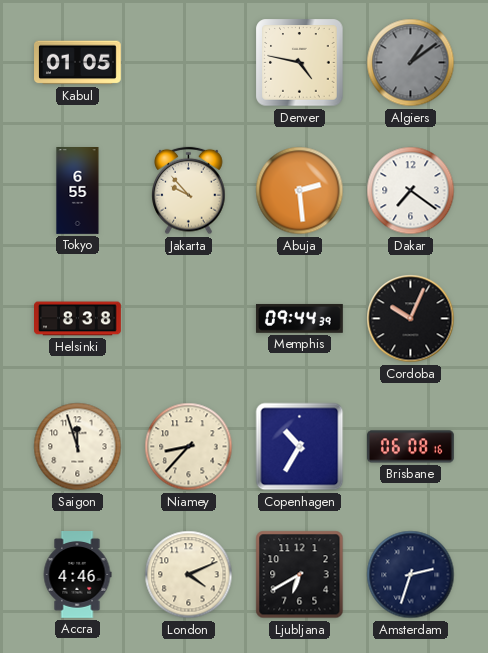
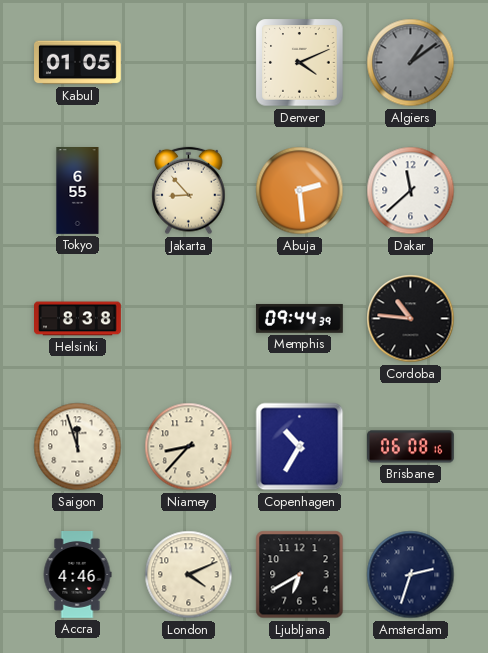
Denver: 4:47 -> 4:11 (300, 63)
Jakarta: 9:53 -> 8:53 (189, 191)
Dakar: 7:21 -> 11:38 (411, 191)
Cordoba: 10:04 -> 10:46 (411, 319)
